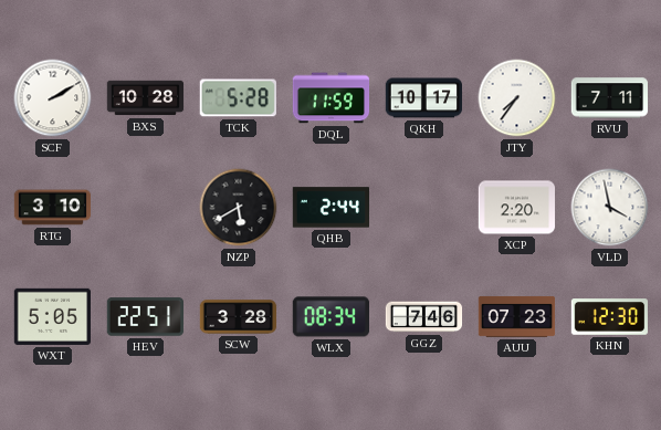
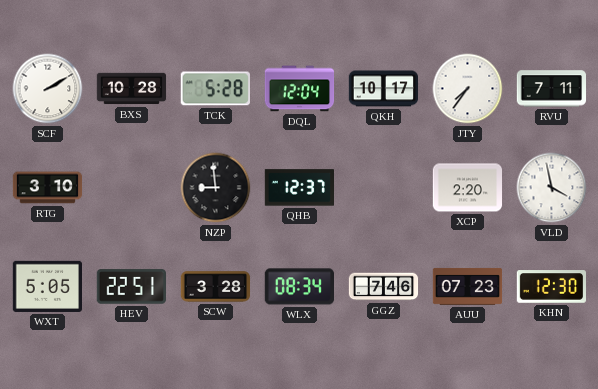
DQL: 11:59 -> 12:04 (300, 89)
NZP: 5:40 -> 8:59 (216, 188)
QHB: 2:44 -> 12:37 (299, 188)
